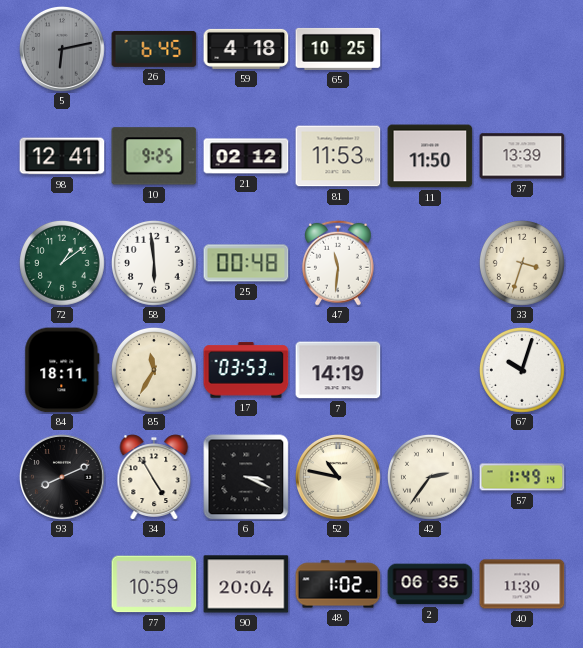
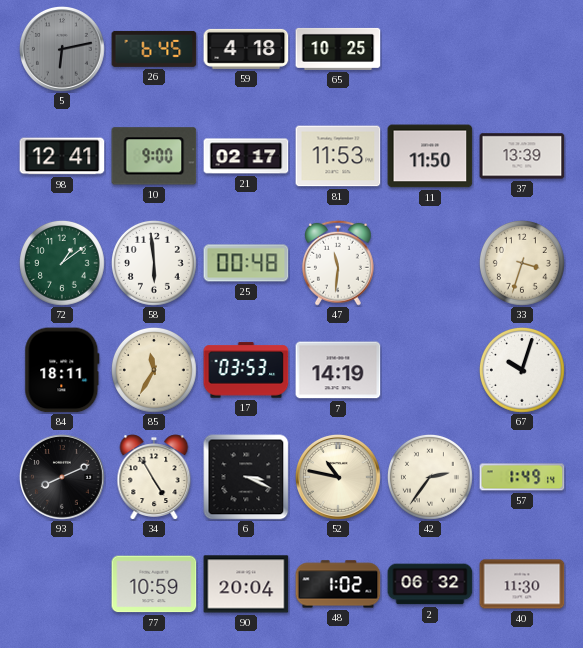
10: 9:25 -> 9:00 (154, 156)
21: 02:12 -> 02:17 (246, 156)
2: 06:35 -> 06:32 (430, 584)
